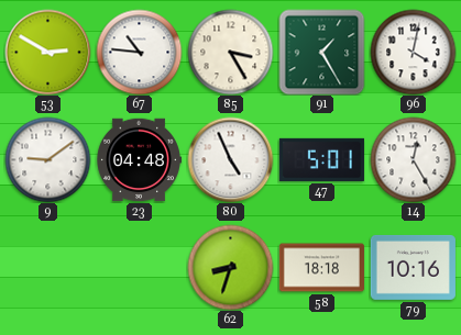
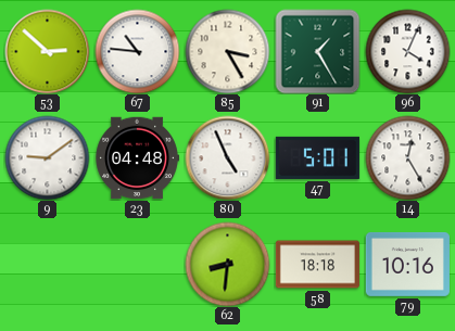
53: 2:50 -> 2:52 (47, 51)
96: 4:02 -> 4:04 (407, 51)
62: 8:33 -> 8:31 (227, 264)
